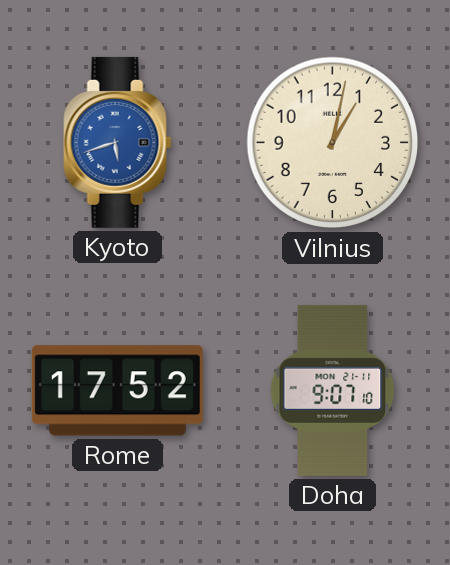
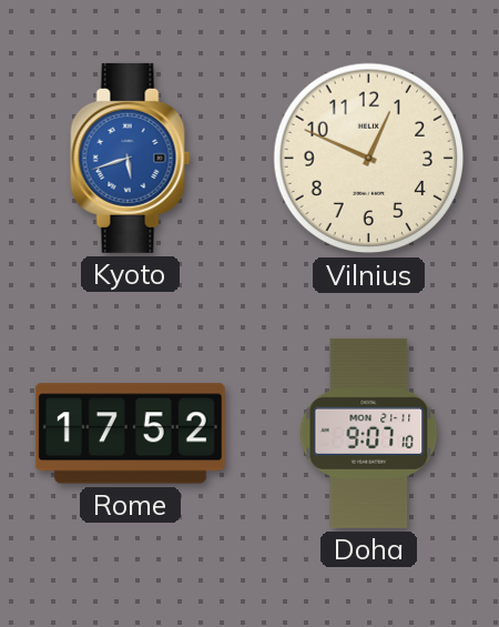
Vilnius: 1:02 -> 12:49 (369, 159)
